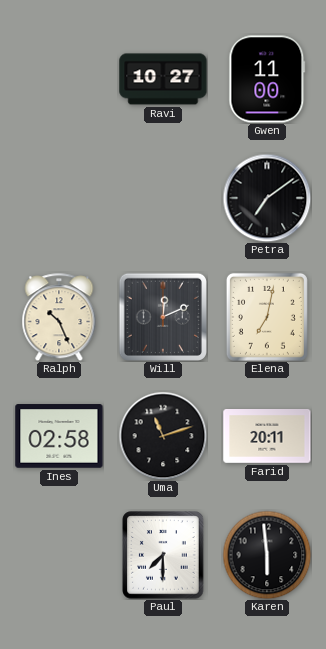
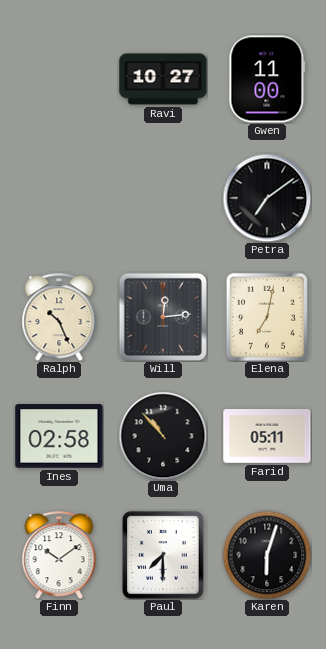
Will: 12:11 -> 12:14 (163, 317)
Uma: 11:12 -> 10:53 (163, 436)
Farid: 20:11 -> 05:11 (267, 437)
Finn: none -> 10:09 (59, 555)
Karen: 5:59 -> 6:03 (267, 555)
